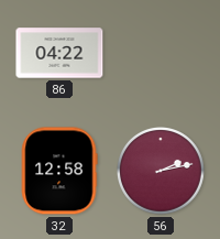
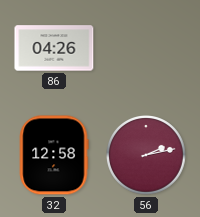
86: 04:22 -> 04:26 (54, 48)
